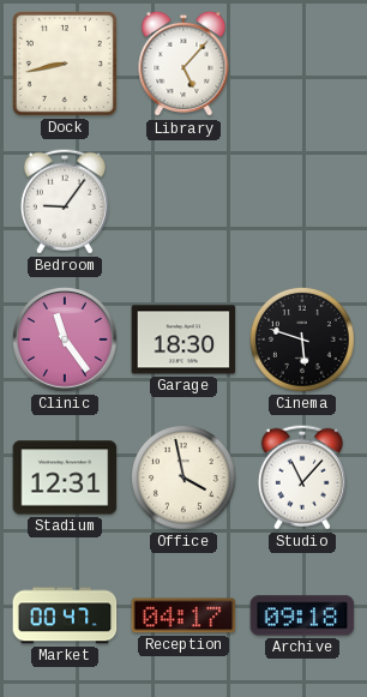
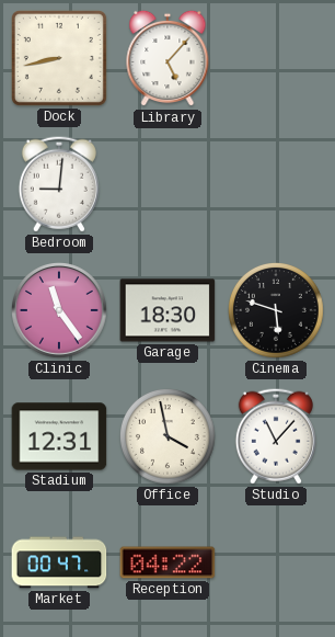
Bedroom: 9:06 -> 9:01 (59, 184)
Reception: 04:17 -> 04:22 (168, 562)
Archive: 09:18 -> none (302, 615)
